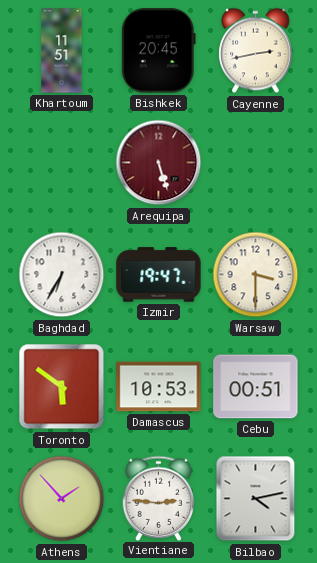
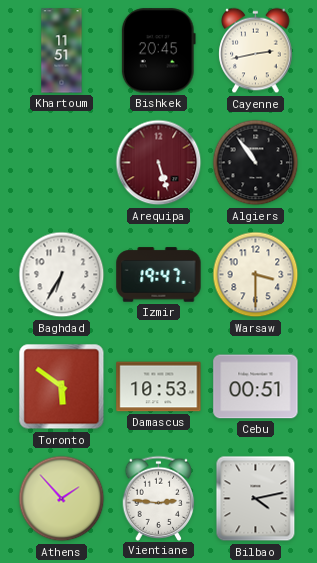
Algiers: none -> 10:54 (256, 163)
